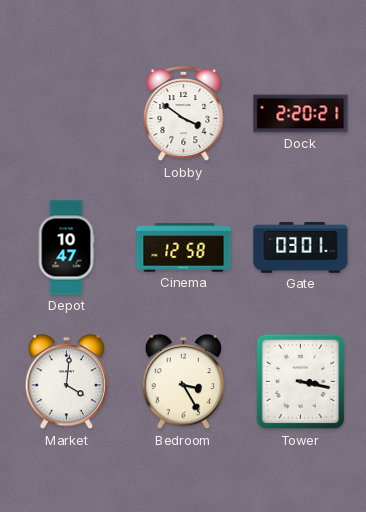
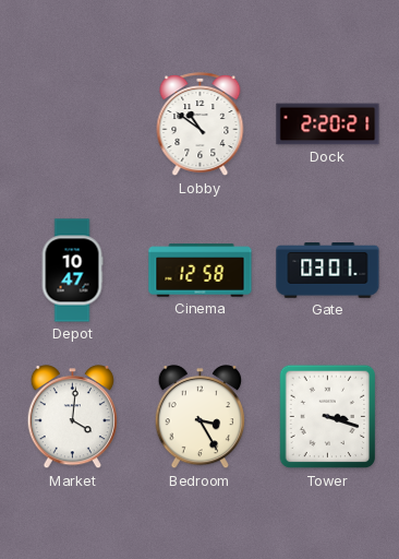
Lobby: 3:51 -> 10:51 (201, 124)
Tower: 3:17 -> 3:18 (328, 417)
